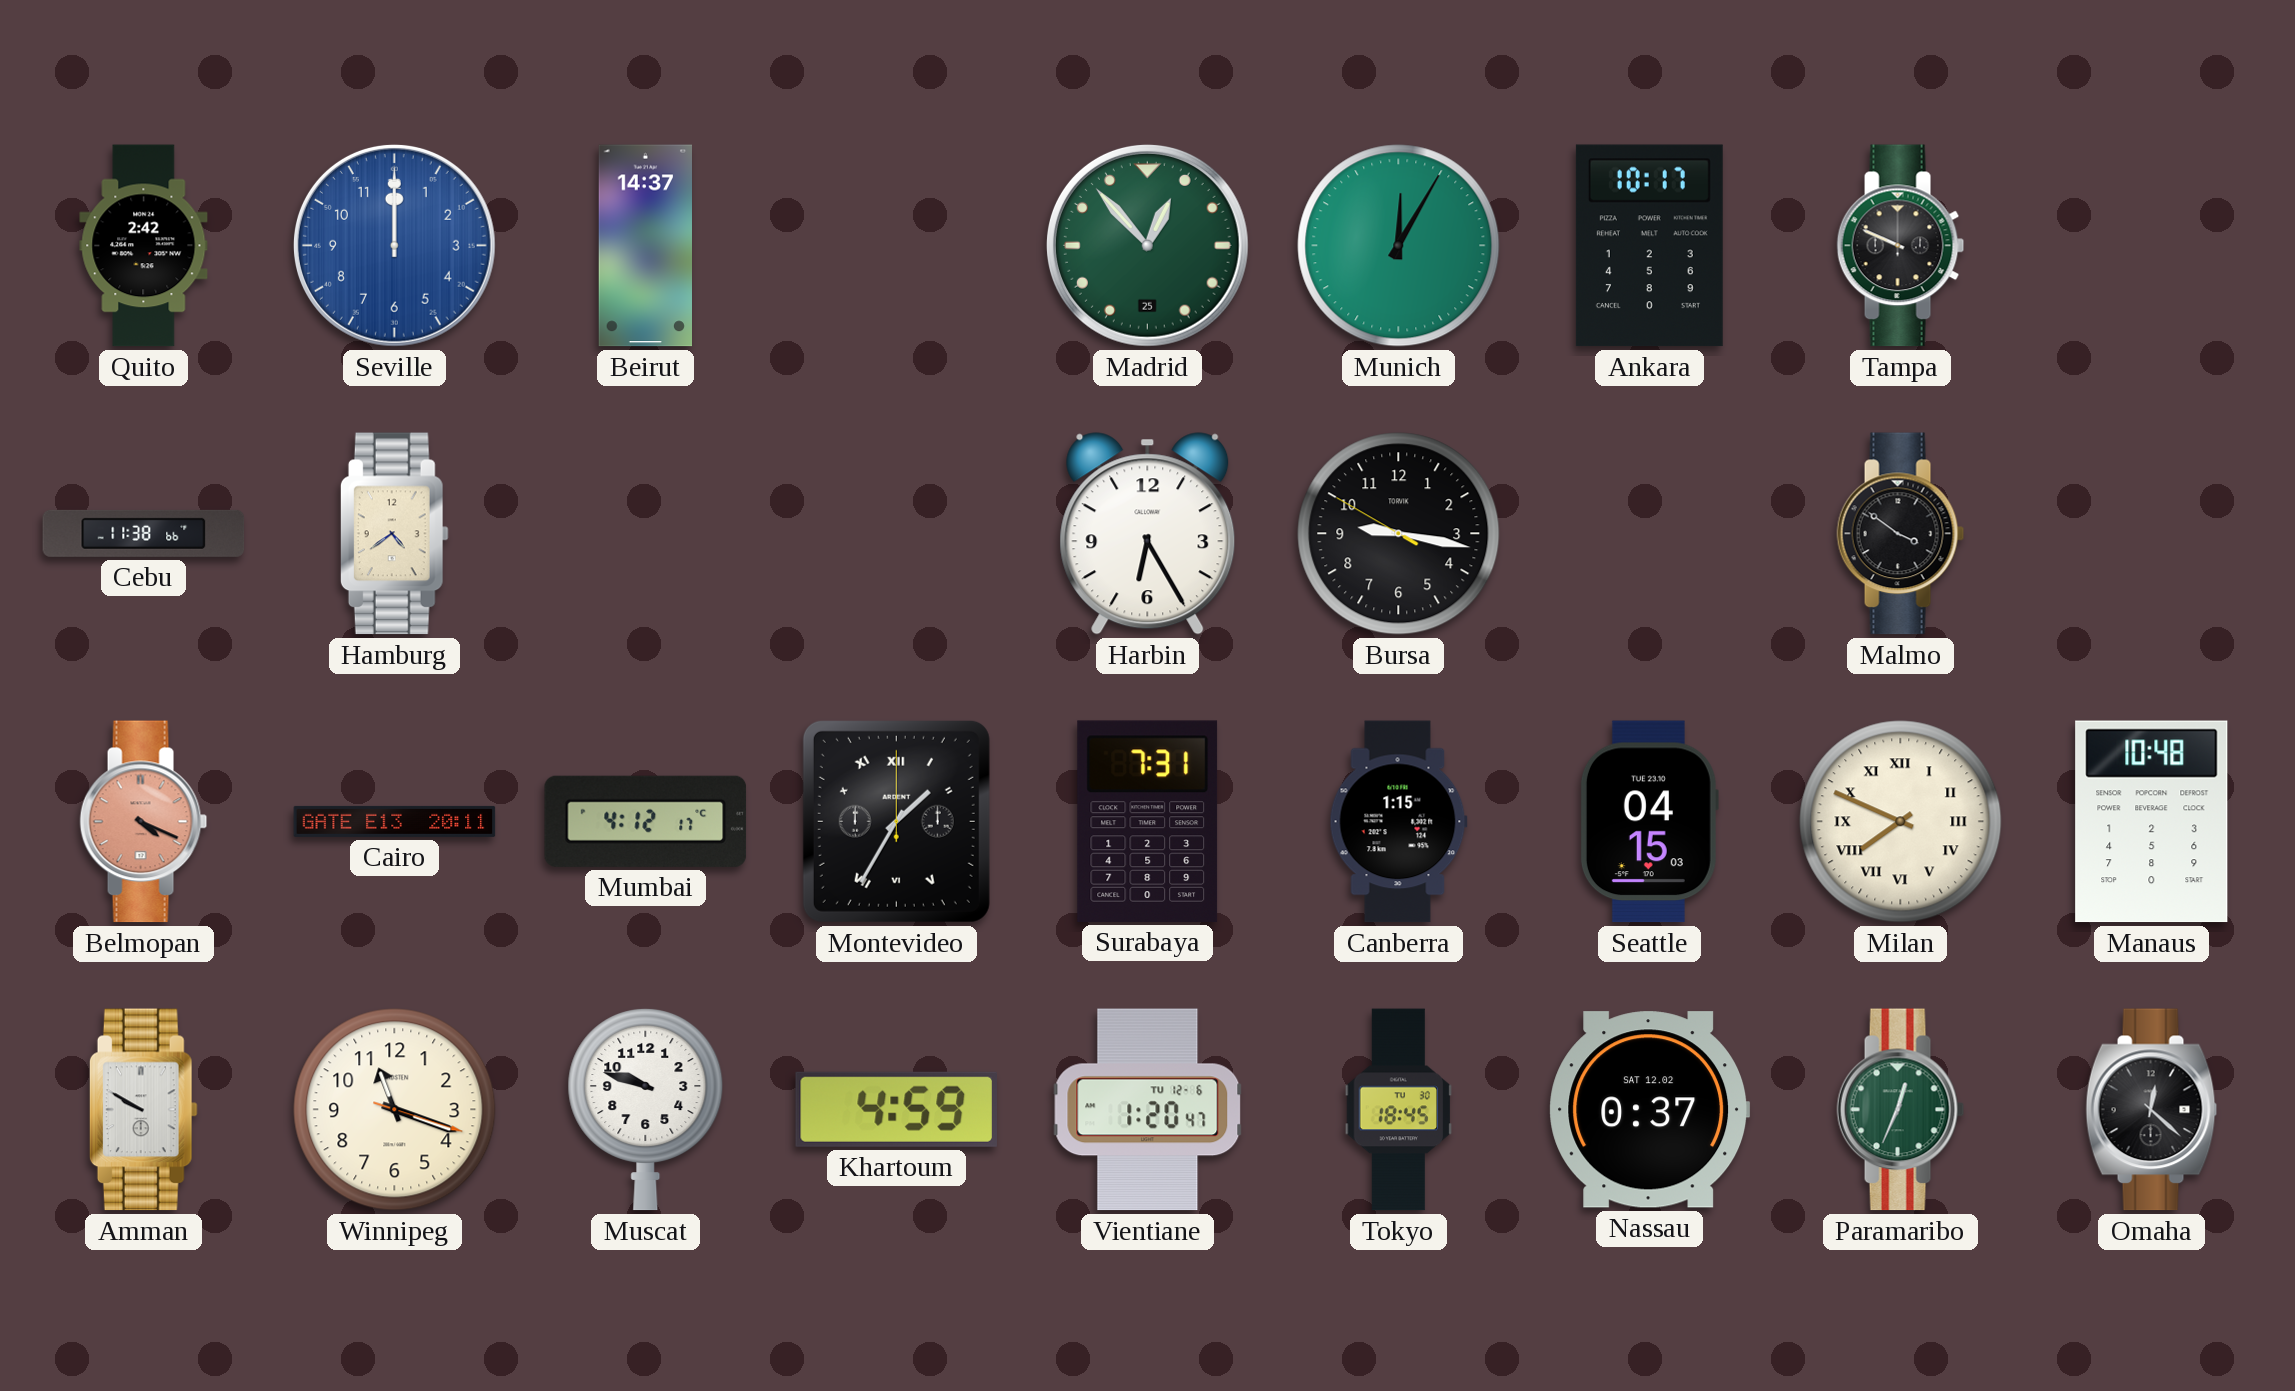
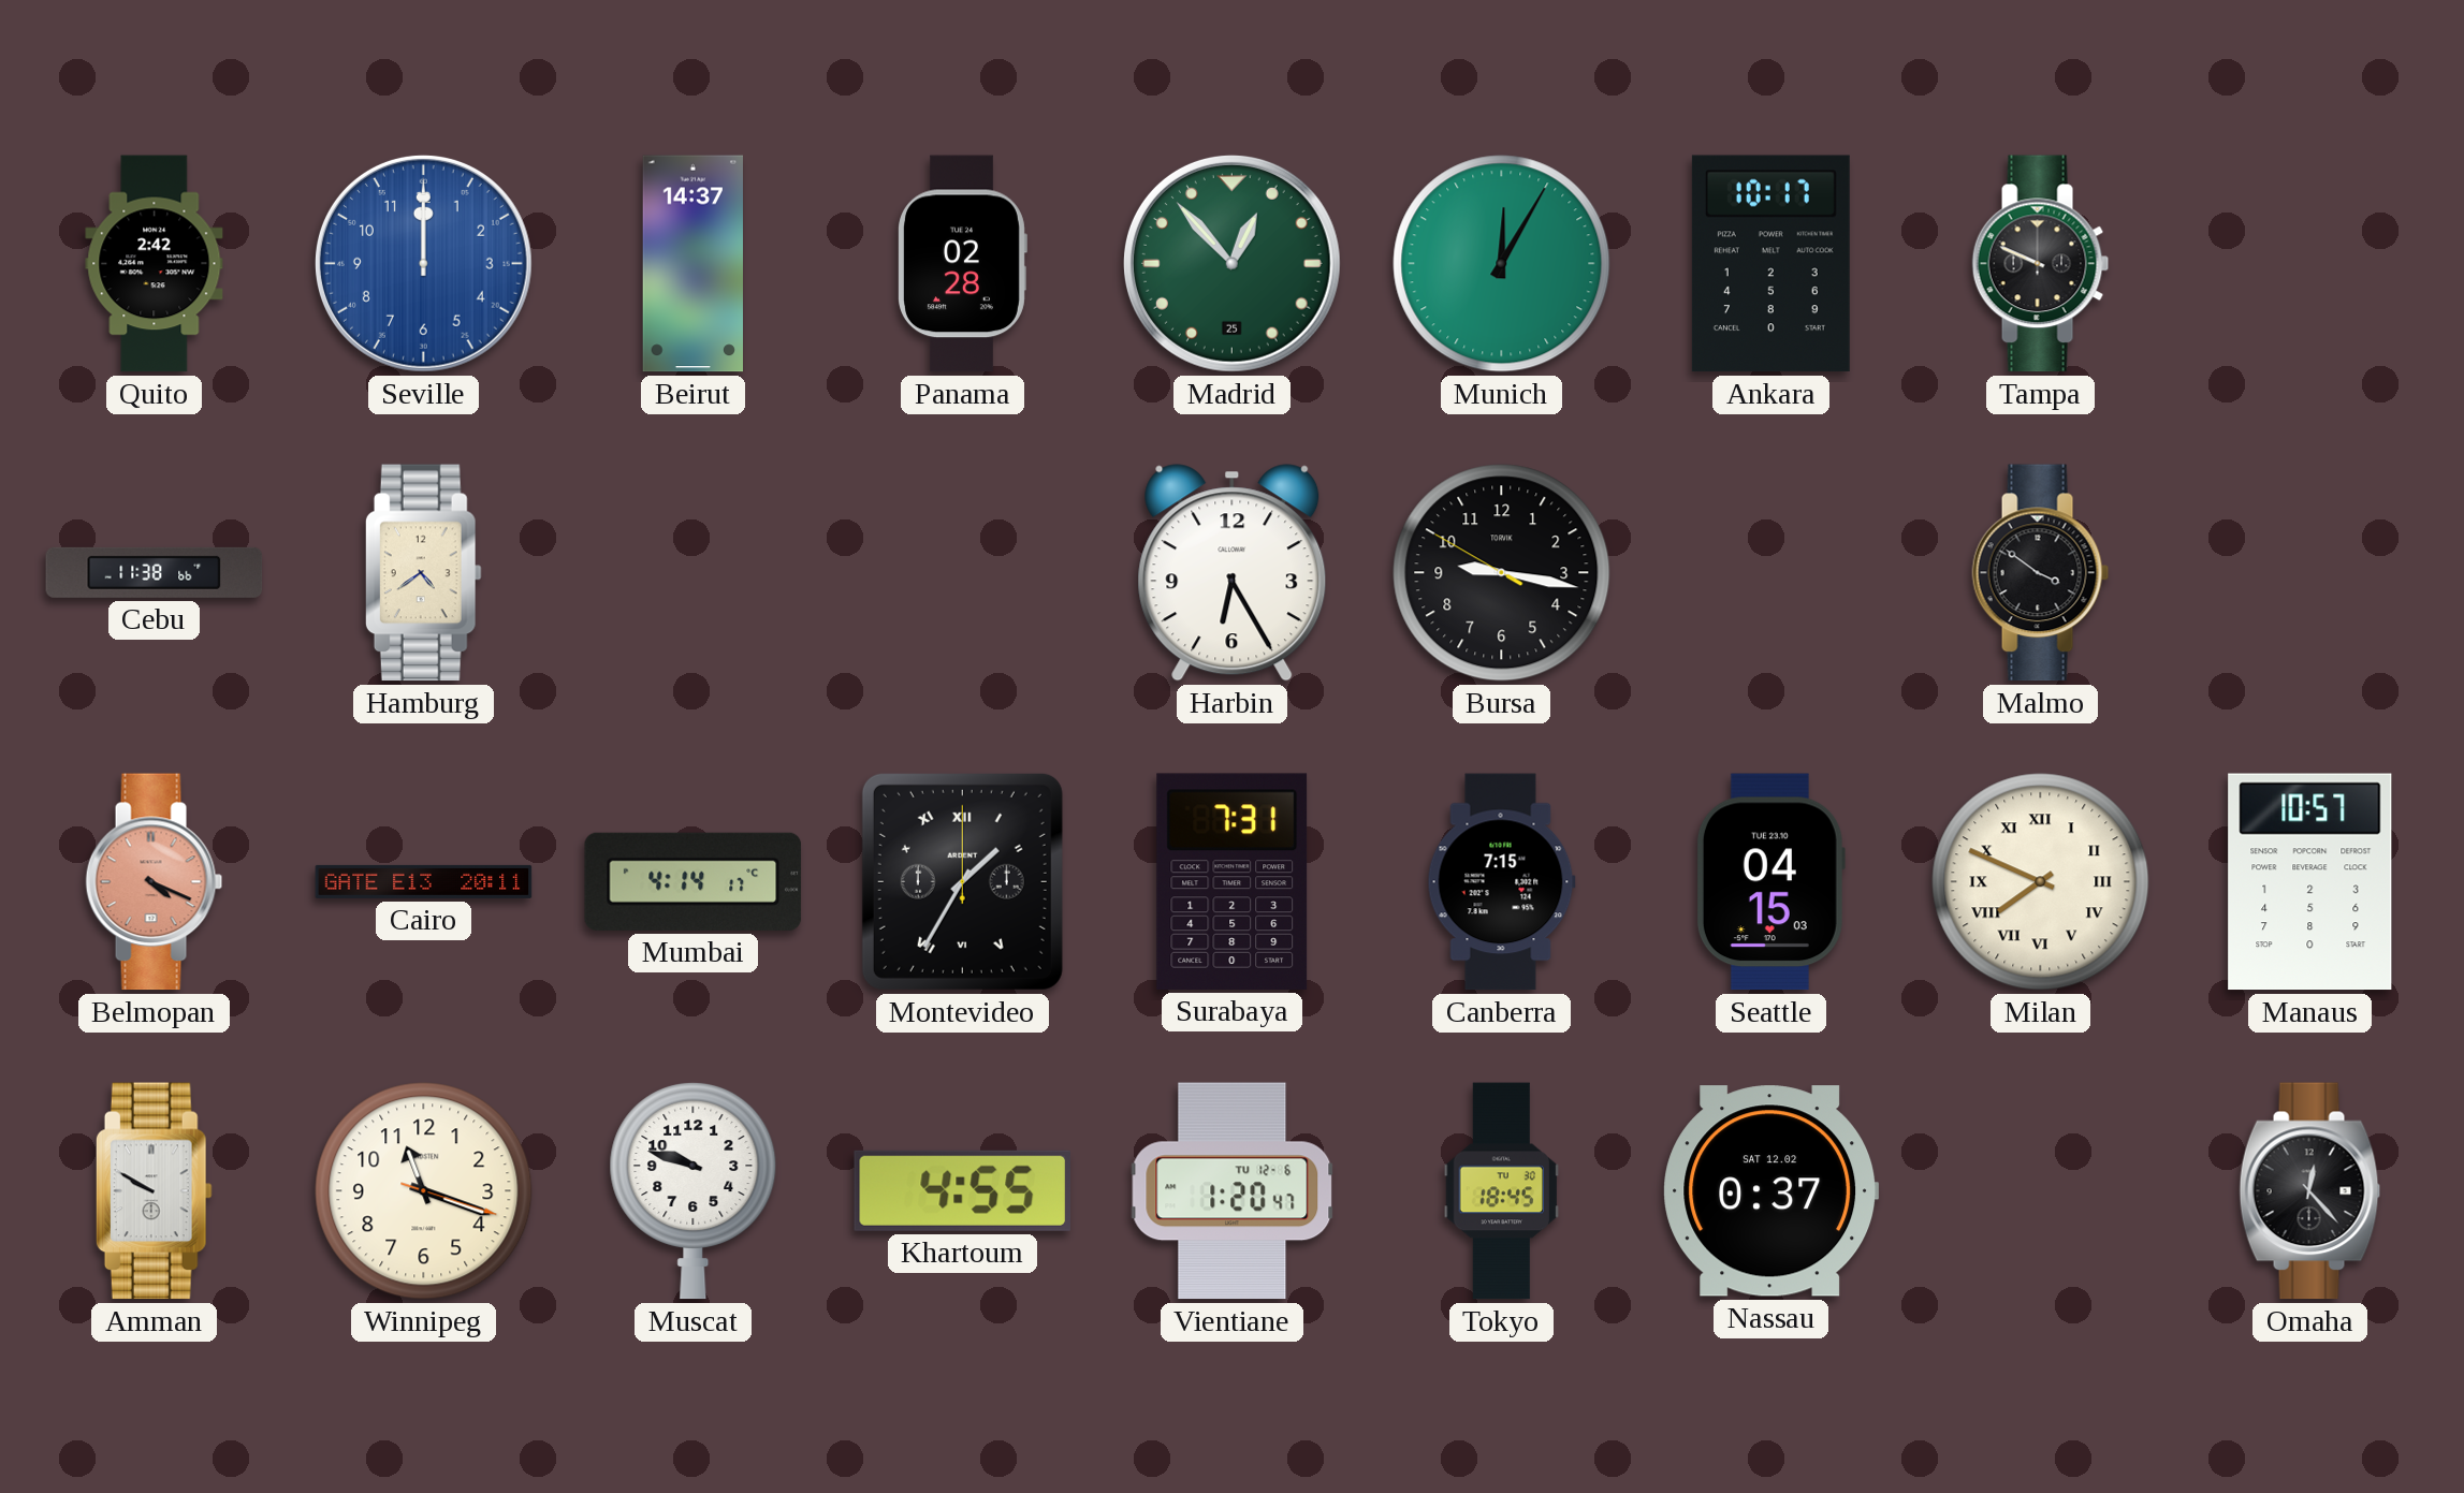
Panama: none -> 02:28 (963, 264)
Mumbai: 4:12 -> 4:14 (694, 881)
Canberra: 1:15 -> 7:15 (1501, 882)
Manaus: 10:48 -> 10:57 (2310, 882)
Khartoum: 4:59 -> 4:55 (962, 1190)
Paramaribo: 12:34 -> none (1901, 1110)
Omaha: 12:22 -> 12:23 (2310, 1191)
